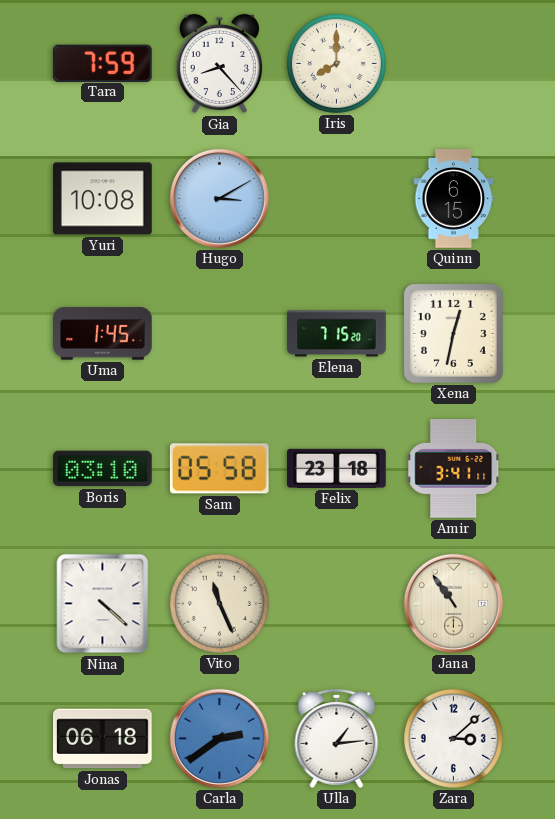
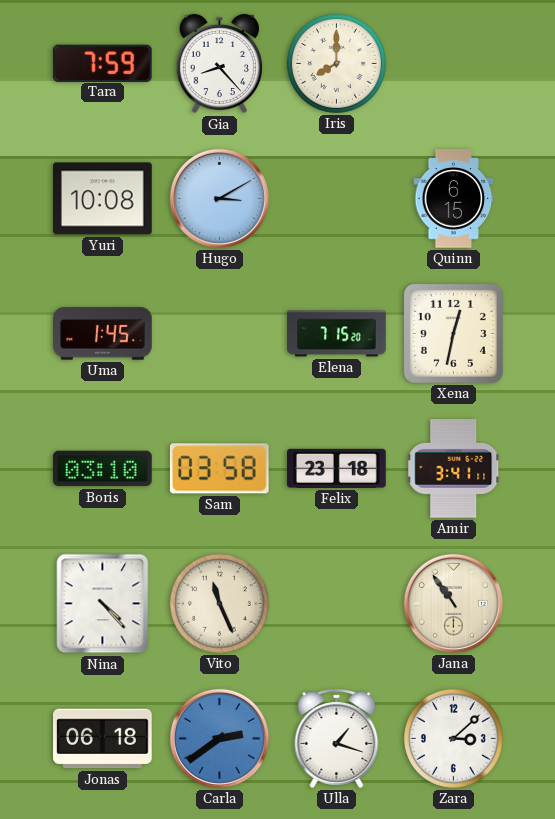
Sam: 05:58 -> 03:58 (219, 469)
Nina: 4:22 -> 4:23 (103, 604)
Ulla: 1:14 -> 1:18 (337, 738)
